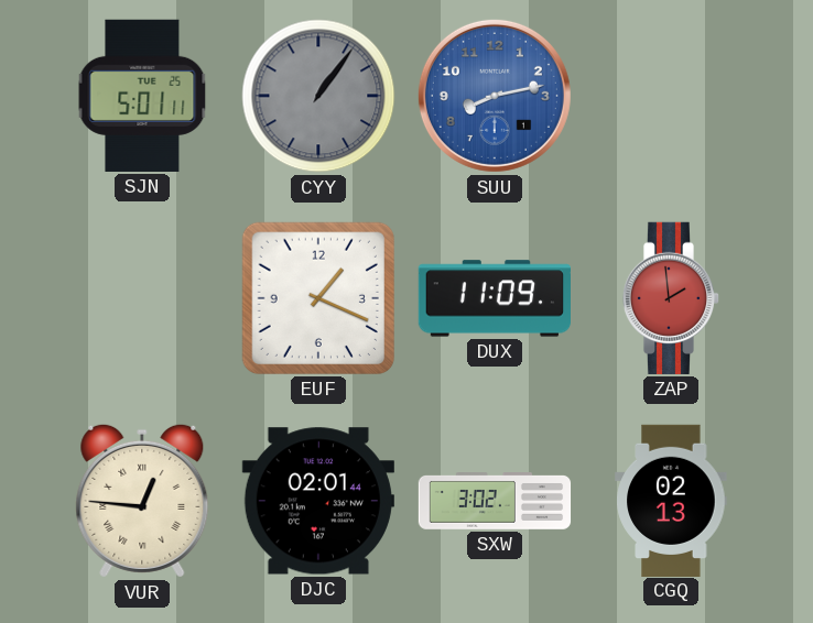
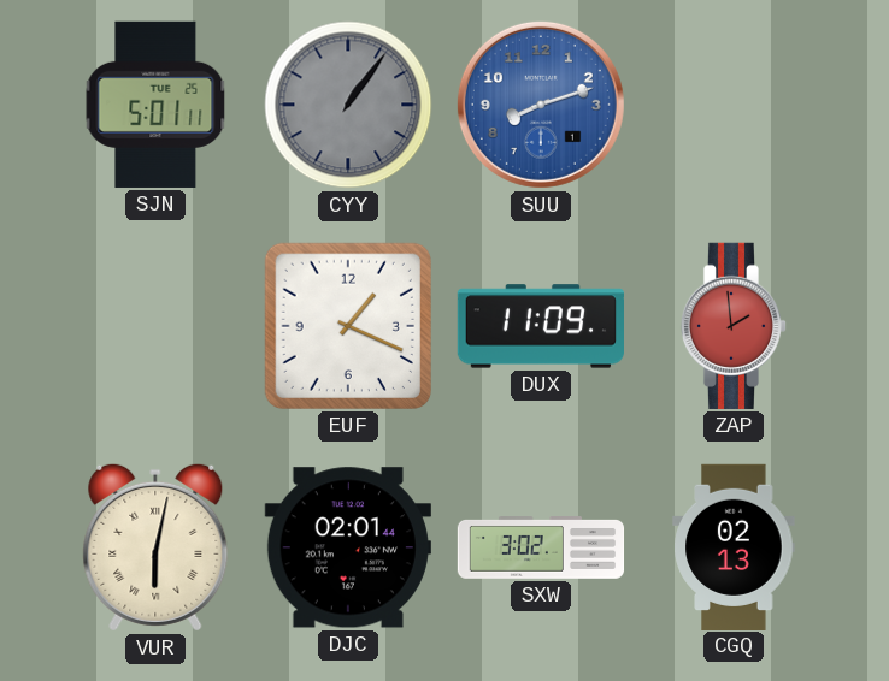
SUU: 8:13 -> 8:12 (541, 105)
VUR: 12:46 -> 6:02 (155, 547)
